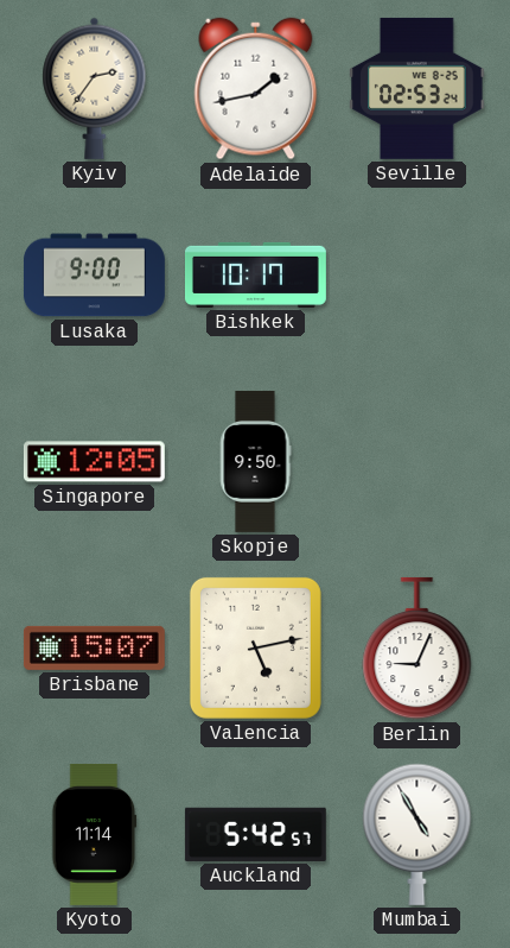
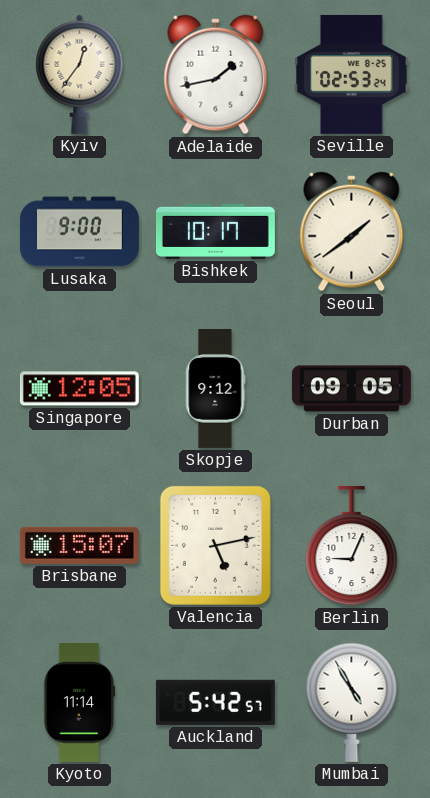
Kyiv: 2:36 -> 12:36 (80, 74)
Seoul: none -> 1:39 (352, 232)
Skopje: 9:50 -> 9:12 (215, 388)
Durban: none -> 09:05 (351, 389)
